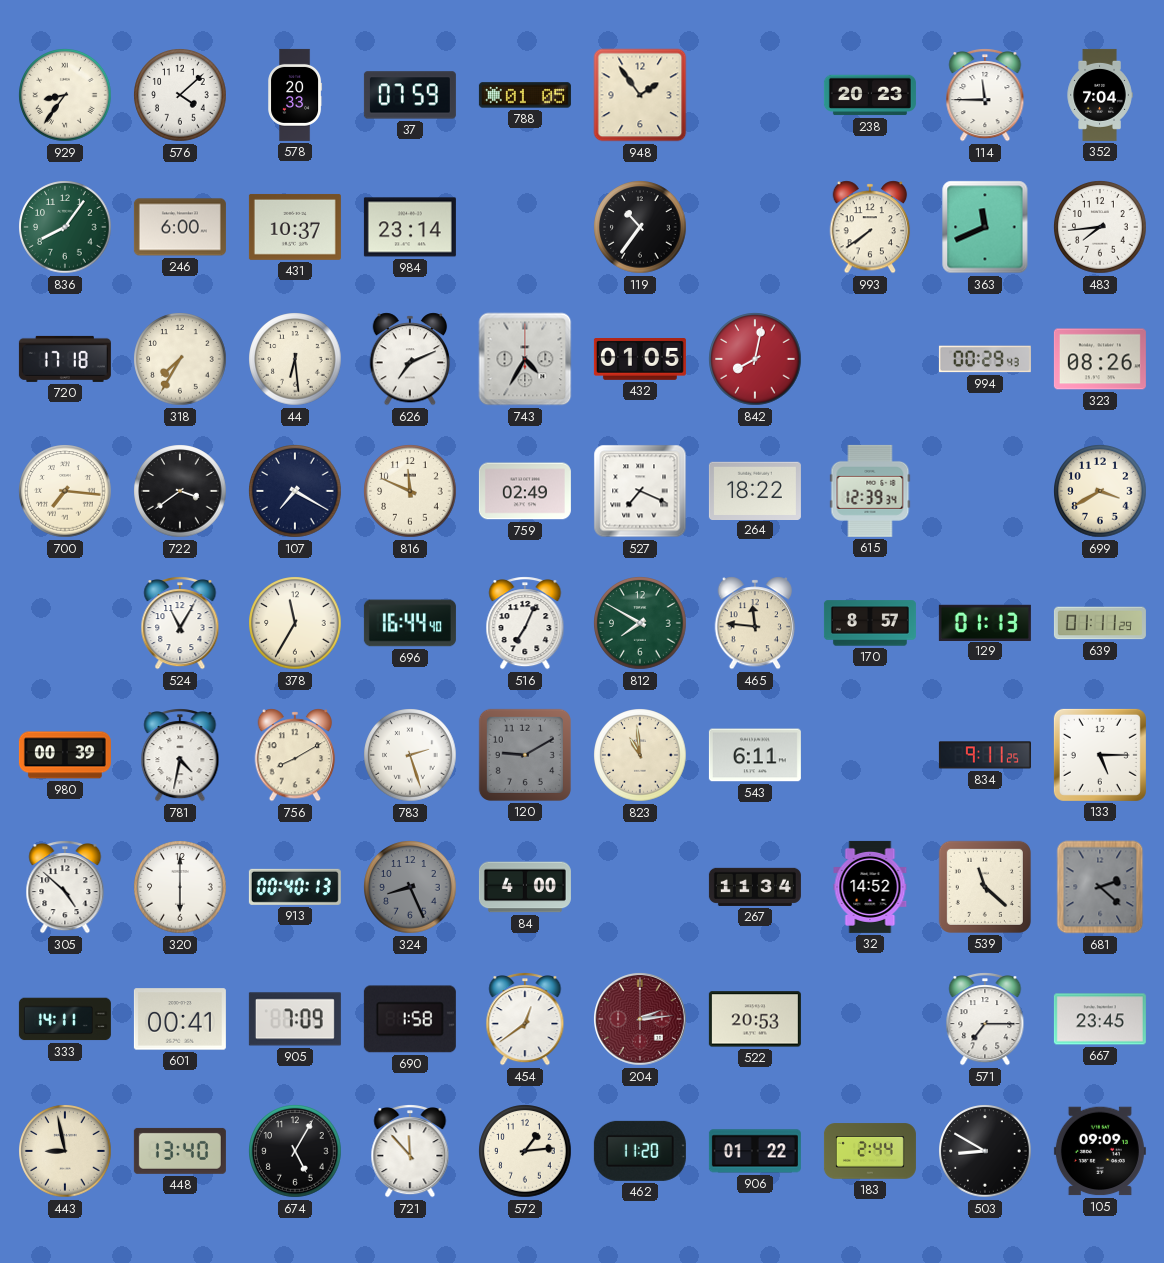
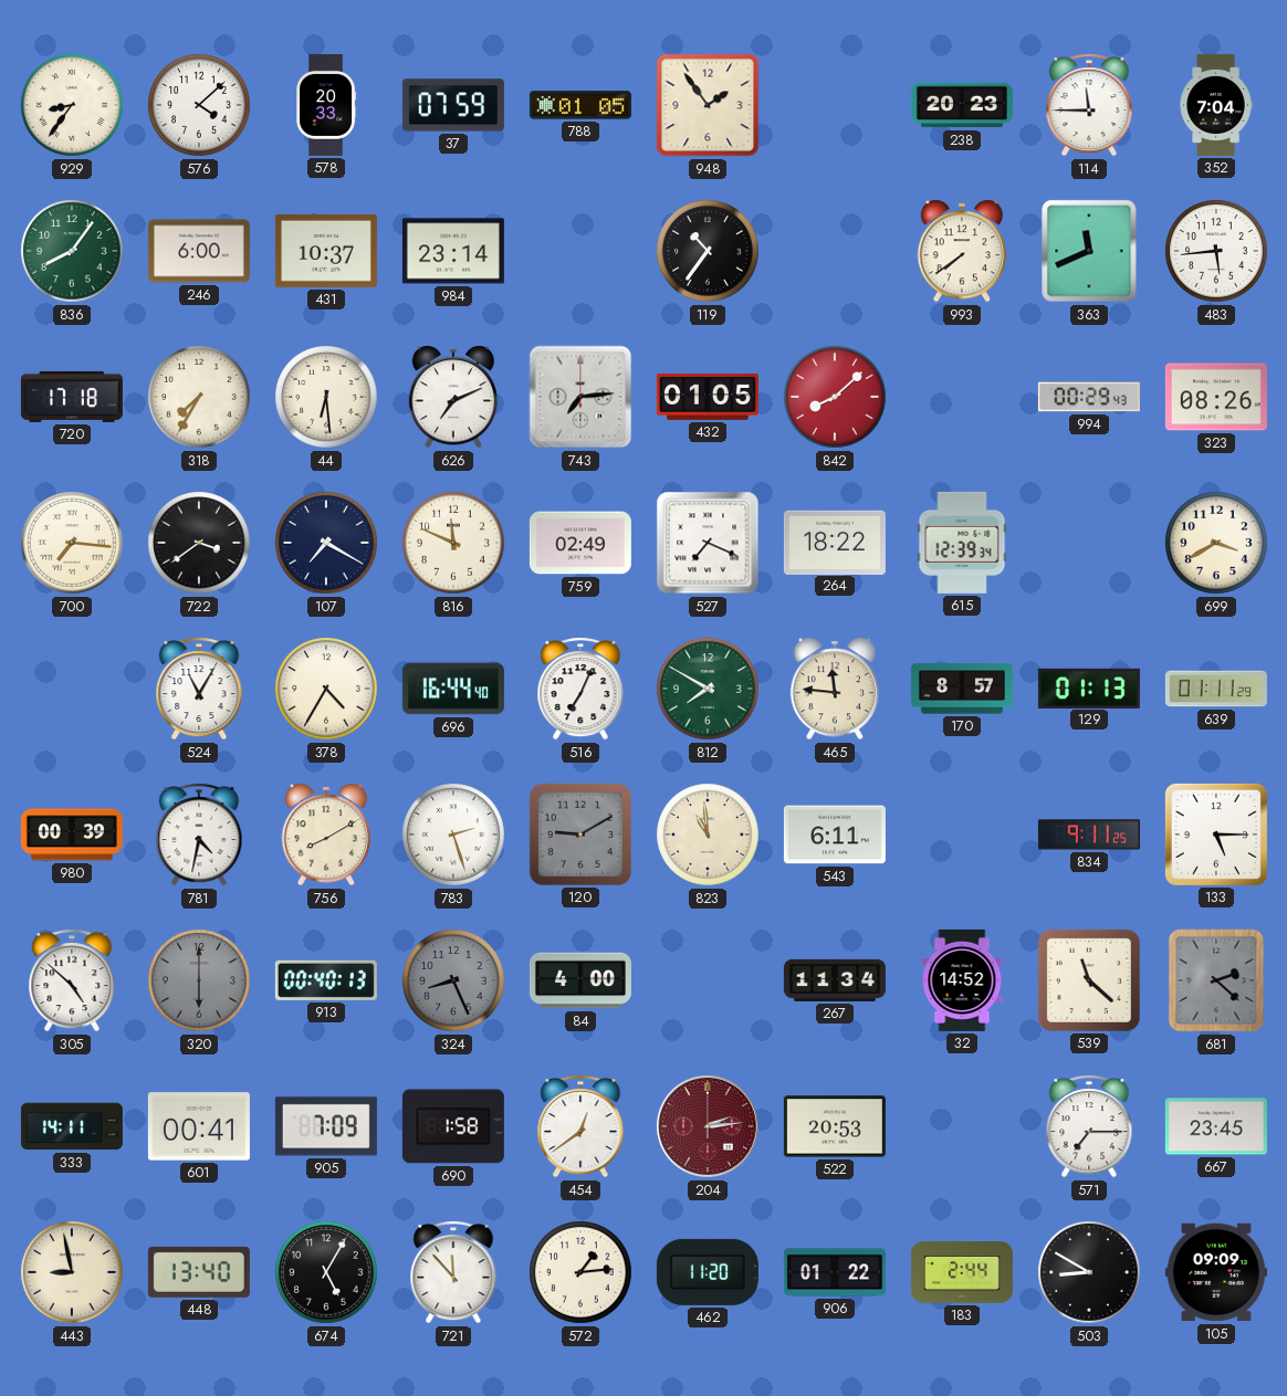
483: 7:44 -> 5:44 (1216, 251)
743: 4:35 -> 7:14 (580, 397)
842: 8:02 -> 8:08 (835, 397)
378: 11:35 -> 4:35 (326, 689)
320 dial: white -> grey (199, 980)
